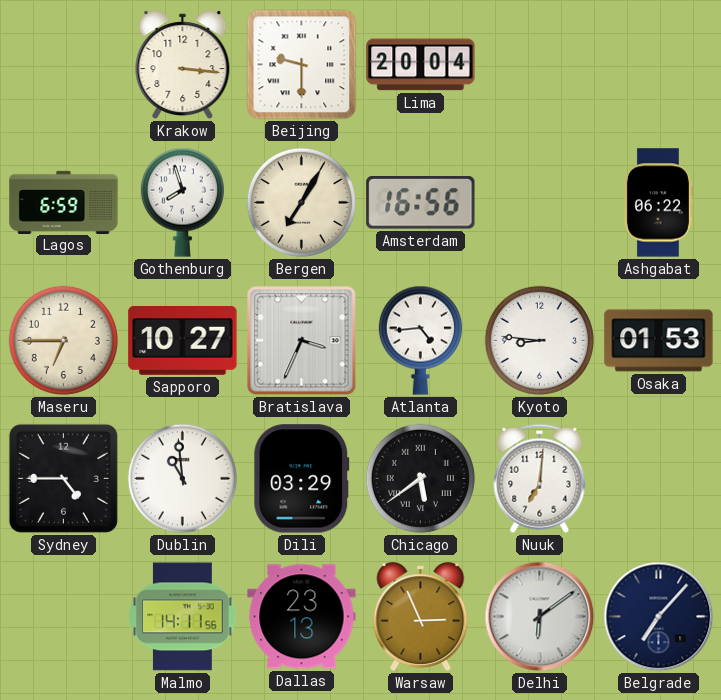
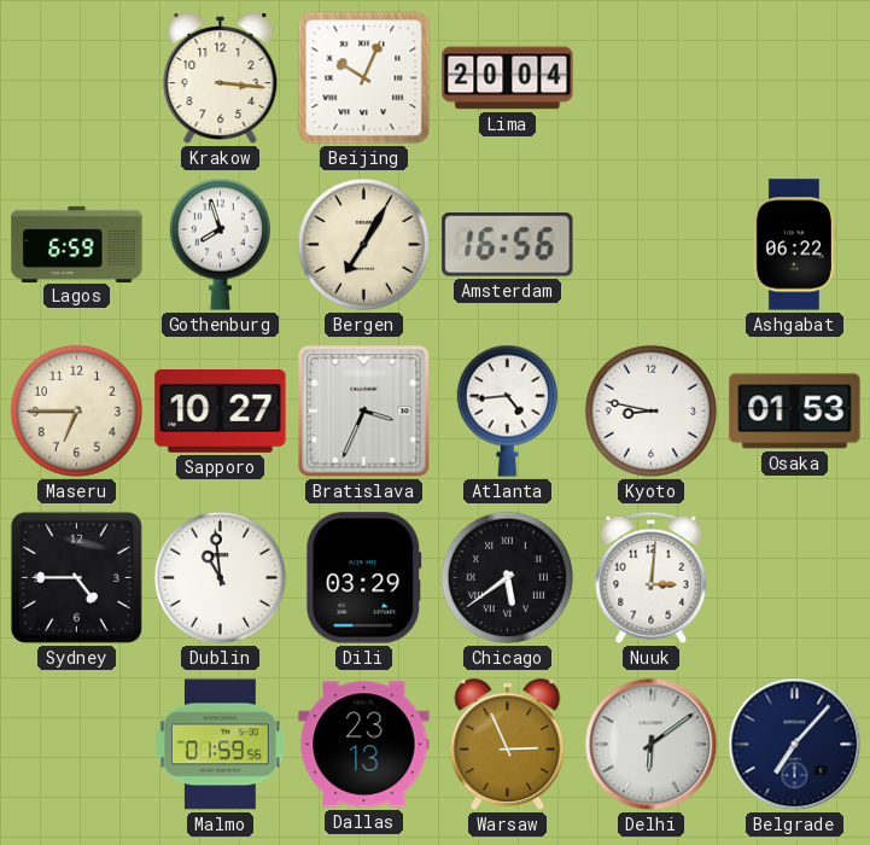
Beijing: 9:30 -> 10:04 (364, 78)
Kyoto: 8:46 -> 8:47 (650, 410)
Nuuk: 7:01 -> 3:01 (652, 577)
Malmo: 14:11 -> 01:59 (221, 745)
